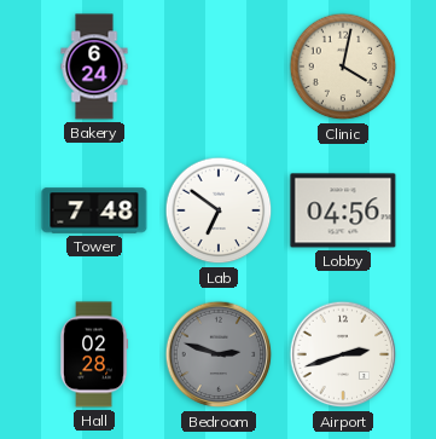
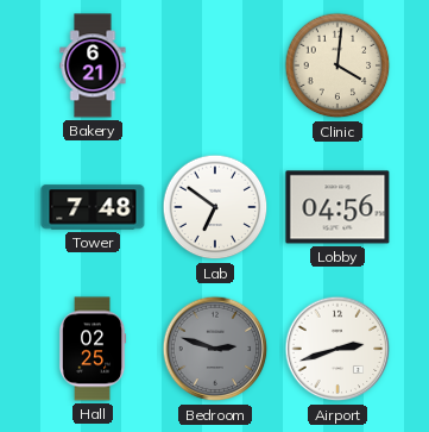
Bakery: 6:24 -> 6:21 (93, 65)
Clinic: 4:02 -> 4:01 (337, 65)
Hall: 02:28 -> 02:25 (93, 349)
